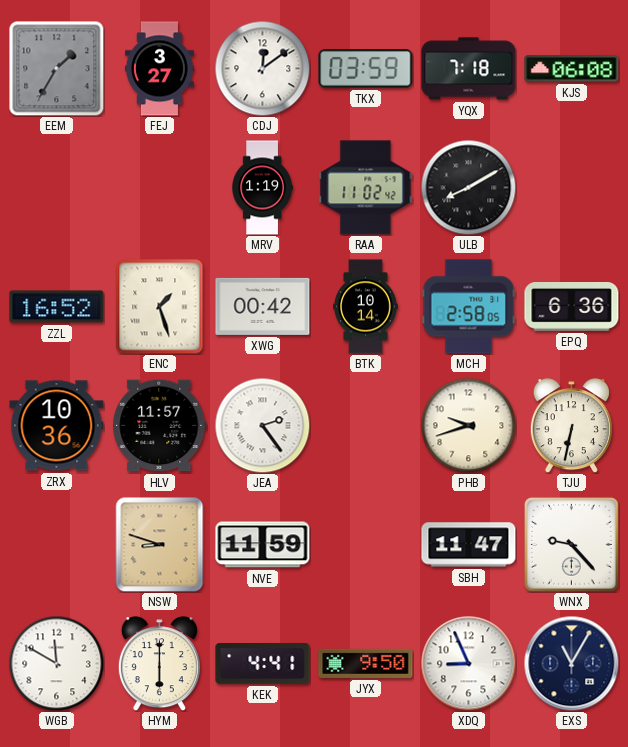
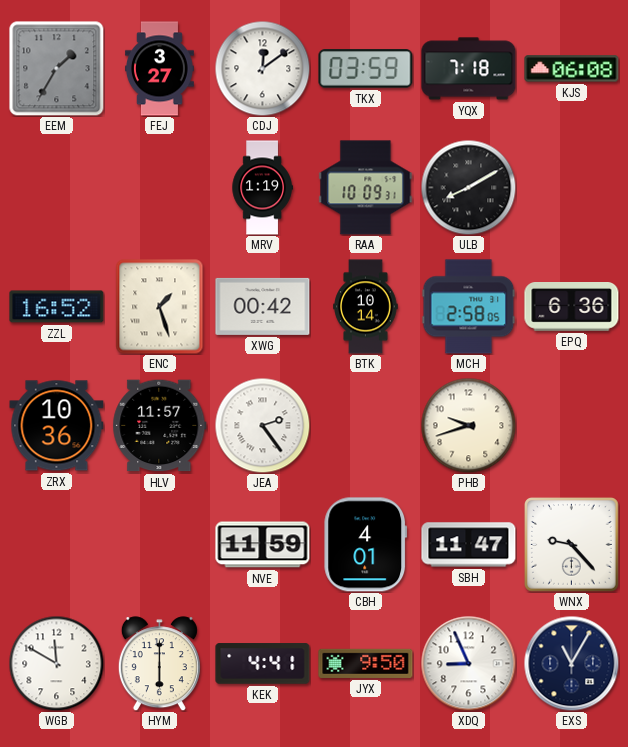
RAA: 11:02 -> 10:09 (366, 188)
TJU: 6:32 -> none (571, 426)
NSW: 8:48 -> none (160, 544)
CBH: none -> 4:01 (366, 545)
